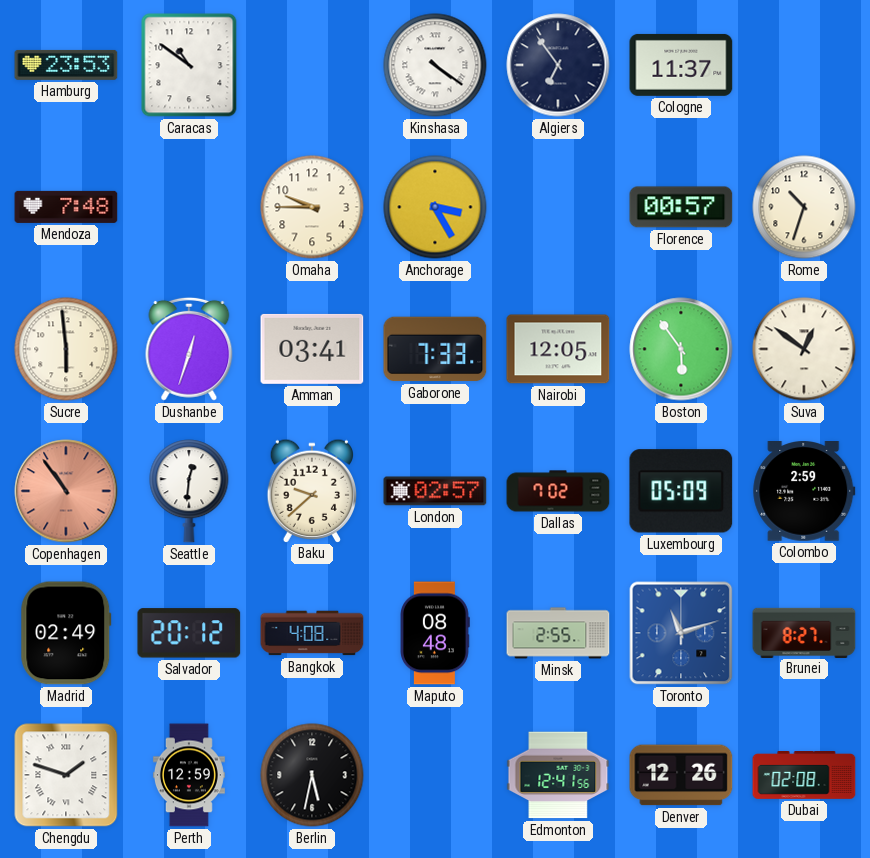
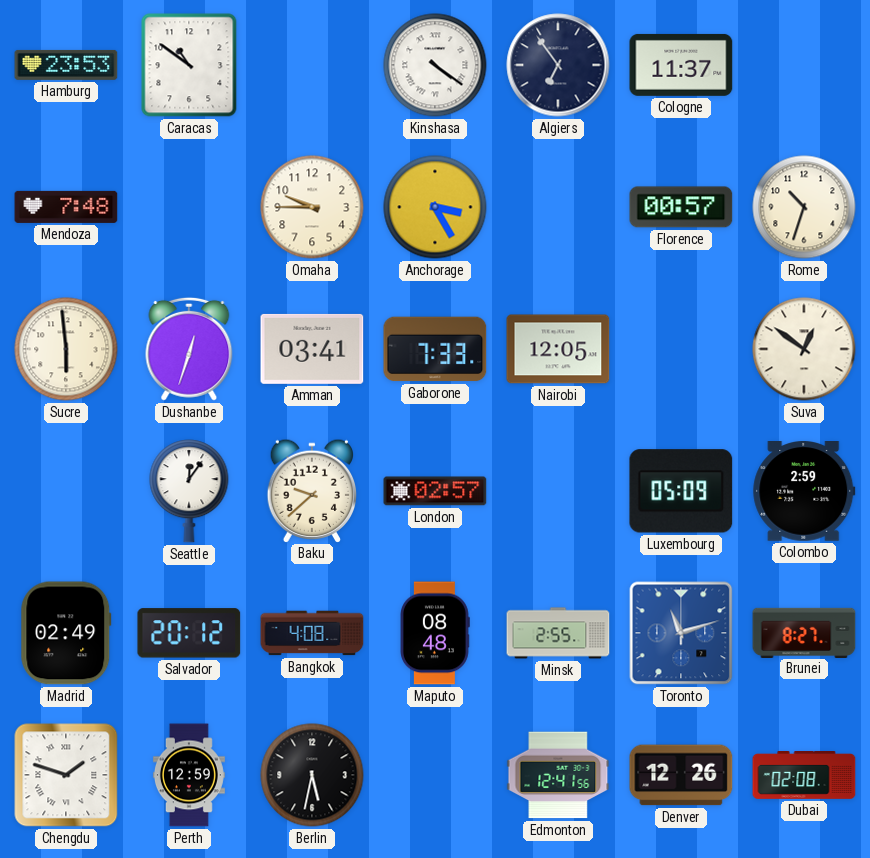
Boston: 5:54 -> none (681, 349)
Copenhagen: 10:54 -> none (66, 491)
Seattle: 12:31 -> 12:06 (189, 491)
Dallas: 7:02 -> none (558, 491)
